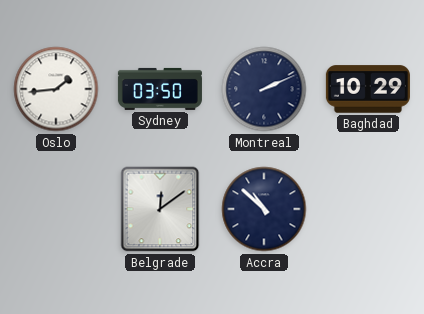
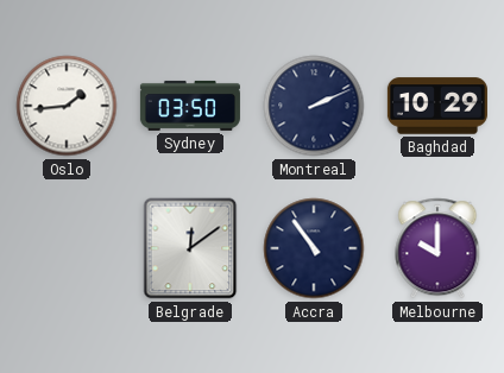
Accra: 10:52 -> 10:54 (314, 248)
Melbourne: none -> 10:00 (437, 248)
